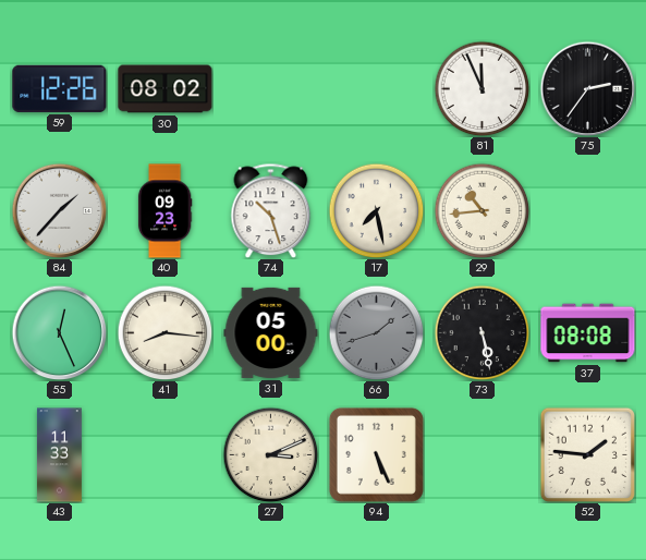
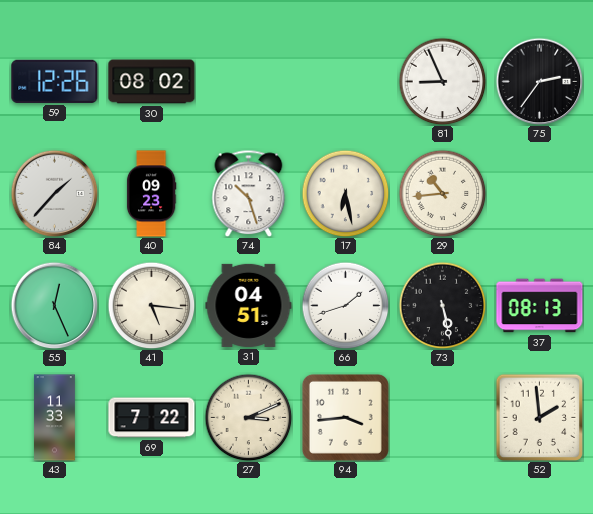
81: 11:56 -> 8:56 (442, 81)
17: 7:28 -> 6:28 (345, 193)
41: 8:16 -> 5:16 (151, 305)
31: 05:00 -> 04:51 (249, 305)
66 dial: grey -> white (345, 305)
37: 08:08 -> 08:13 (540, 306)
69: none -> 7:22 (152, 418)
94: 5:26 -> 3:44 (345, 417)
52: 1:46 -> 1:59 (539, 417)
